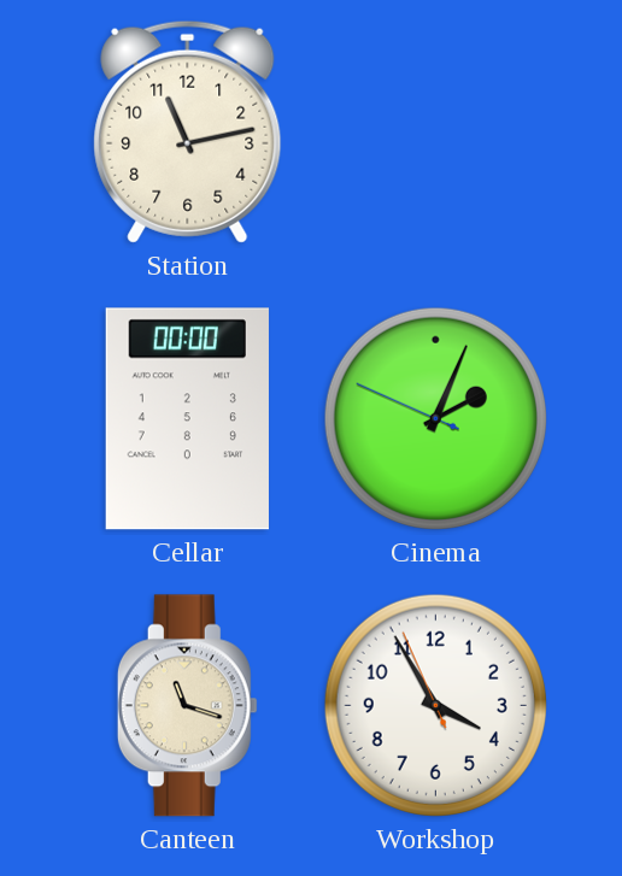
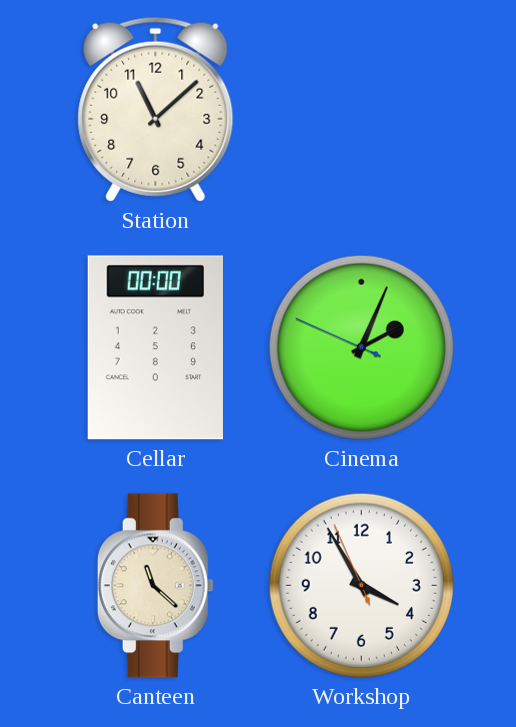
Station: 11:13 -> 11:08 (156, 109)
Canteen: 11:18 -> 11:22 (155, 586)
